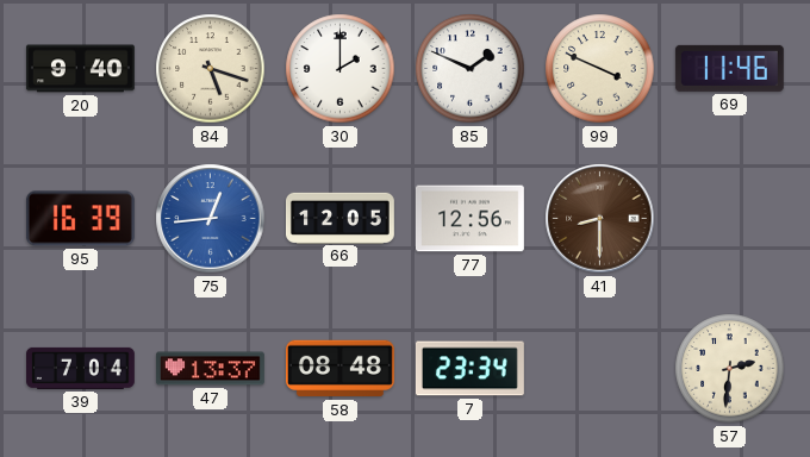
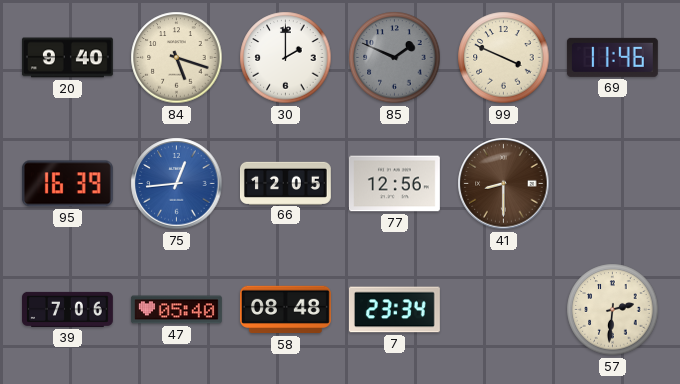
85 dial: white -> grey (395, 58)
39: 7:04 -> 7:06 (68, 309)
47: 13:37 -> 05:40 (176, 310)
